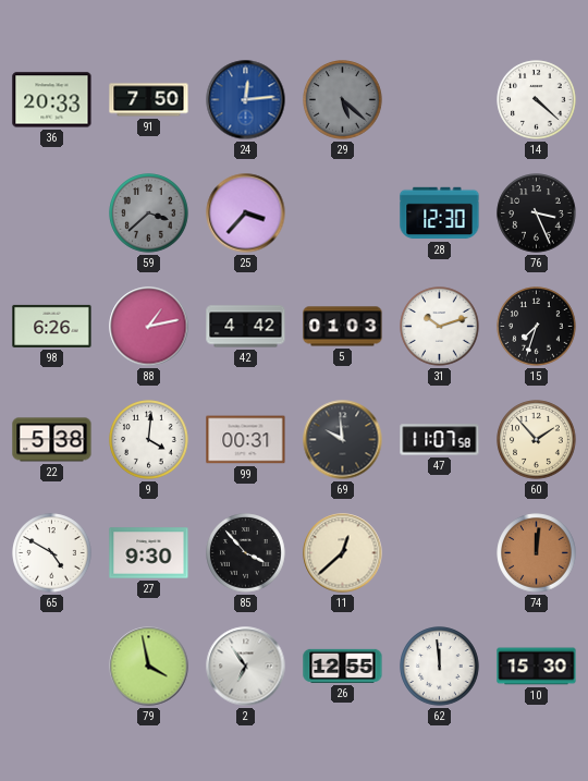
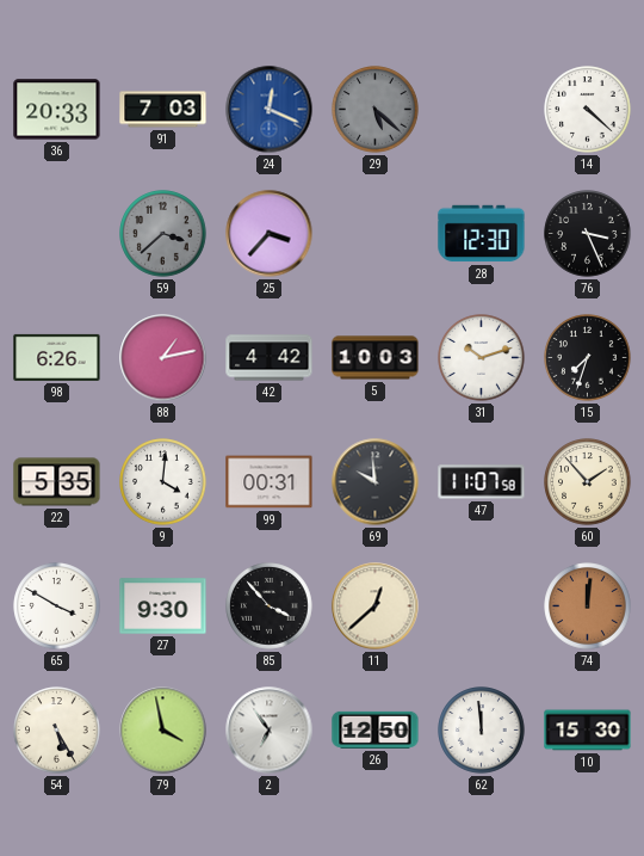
91: 7:50 -> 7:03 (163, 110)
24: 12:14 -> 12:19 (270, 110)
5: 01:03 -> 10:03 (376, 358)
22: 5:38 -> 5:35 (57, 482)
65: 4:50 -> 3:50 (57, 606)
54: none -> 5:25 (57, 731)
26: 12:55 -> 12:50 (376, 729)
